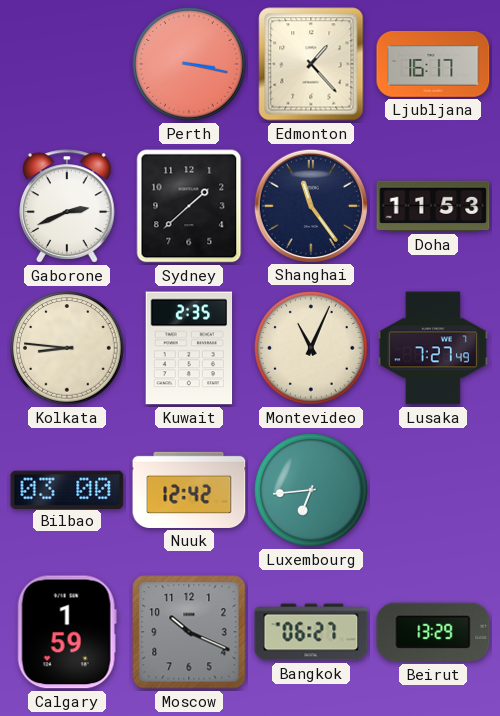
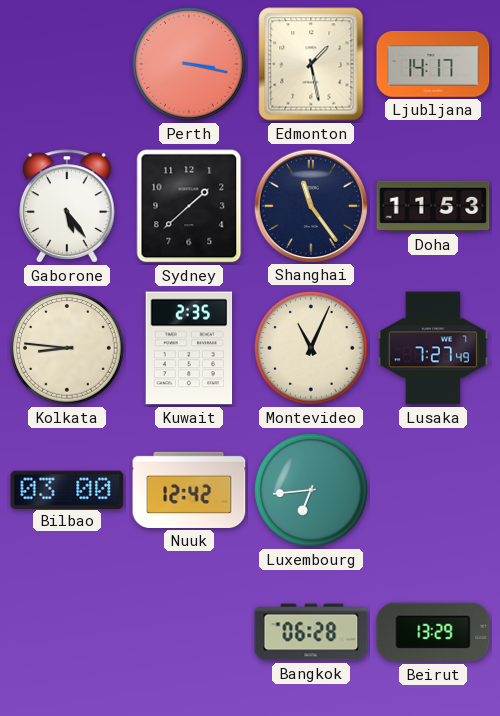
Edmonton: 1:23 -> 1:28 (311, 64)
Ljubljana: 16:17 -> 14:17 (433, 64)
Gaborone: 2:41 -> 5:24 (67, 206)
Calgary: 1:59 -> none (67, 632)
Moscow: 10:19 -> none (189, 632)
Bangkok: 06:27 -> 06:28 (311, 632)
